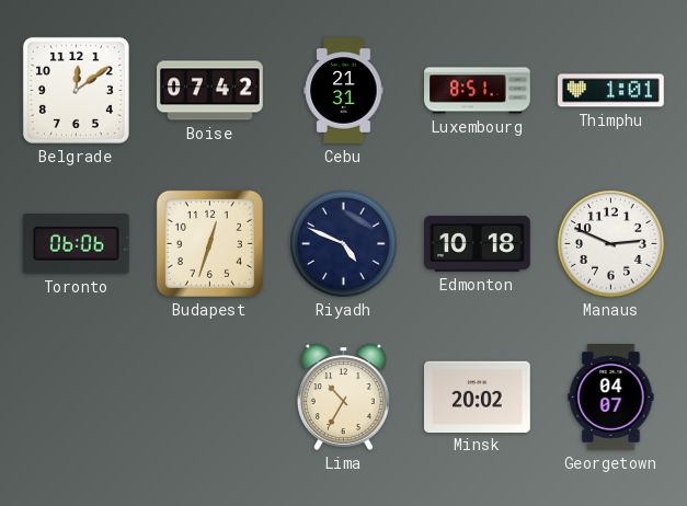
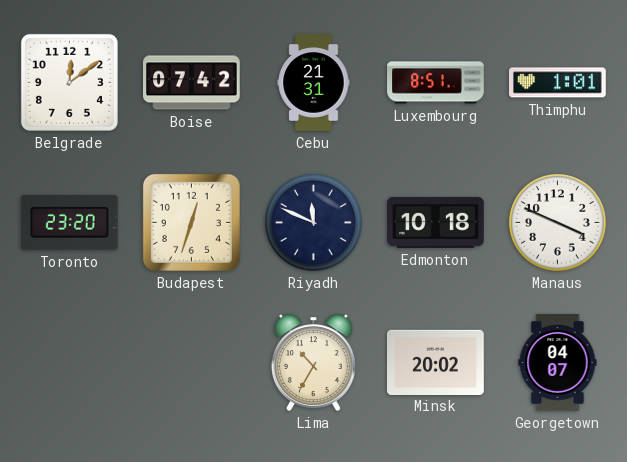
Toronto: 06:06 -> 23:20 (69, 222)
Riyadh: 4:49 -> 11:49 (314, 223)
Manaus: 2:49 -> 3:49 (558, 223)
